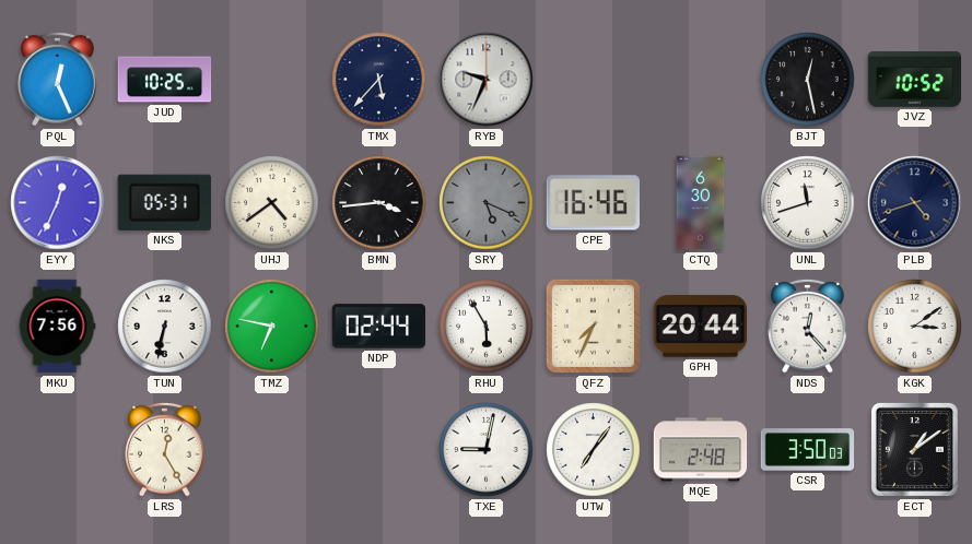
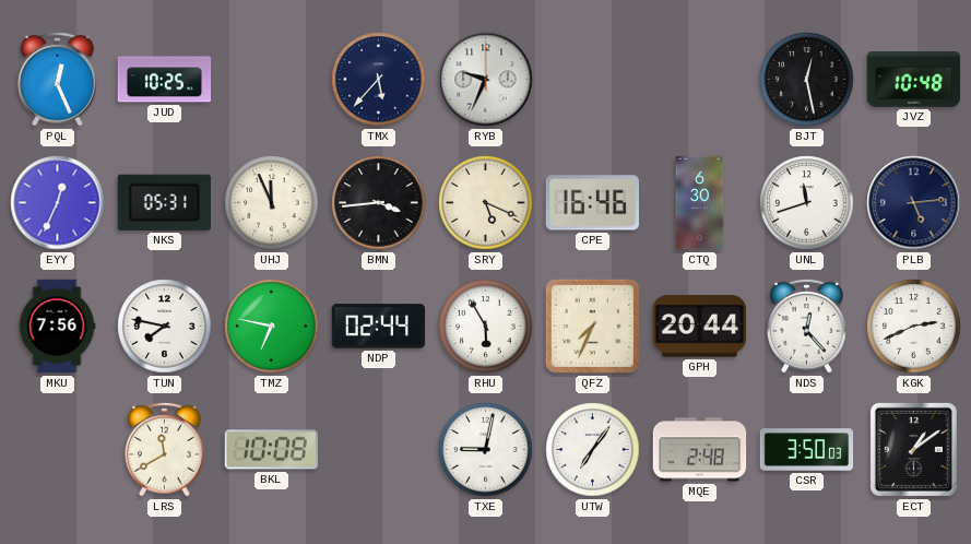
JVZ: 10:52 -> 10:48 (914, 80)
UHJ: 4:39 -> 11:56 (272, 203)
SRY dial: grey -> cream (486, 203)
PLB: 4:42 -> 5:14 (914, 203)
TUN: 6:32 -> 7:47 (165, 327)
KGK: 3:09 -> 2:41 (914, 327)
LRS: 12:25 -> 11:40 (165, 449)
BKL: none -> 10:08 (271, 450)
